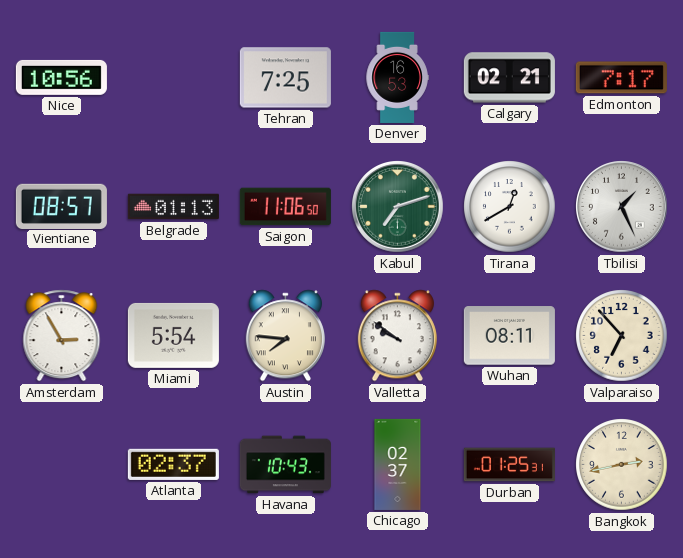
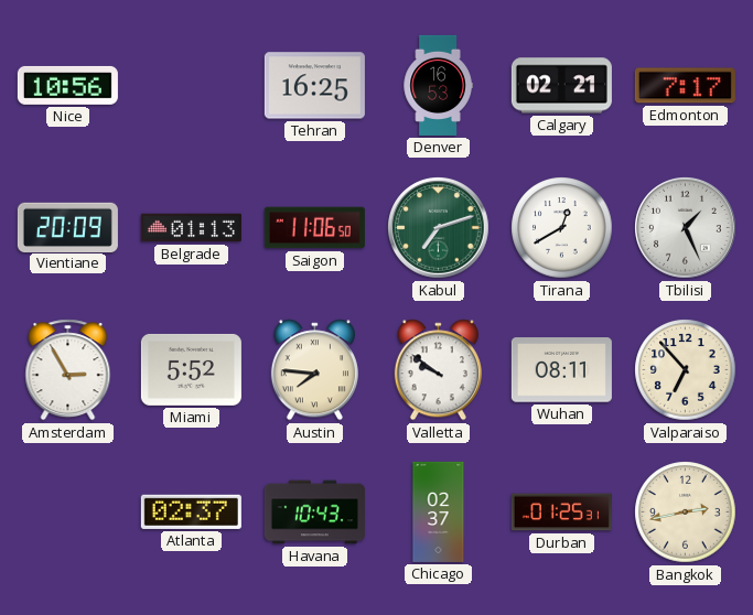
Tehran: 7:25 -> 16:25 (314, 86)
Vientiane: 08:57 -> 20:09 (67, 227)
Miami: 5:54 -> 5:52 (191, 369)
